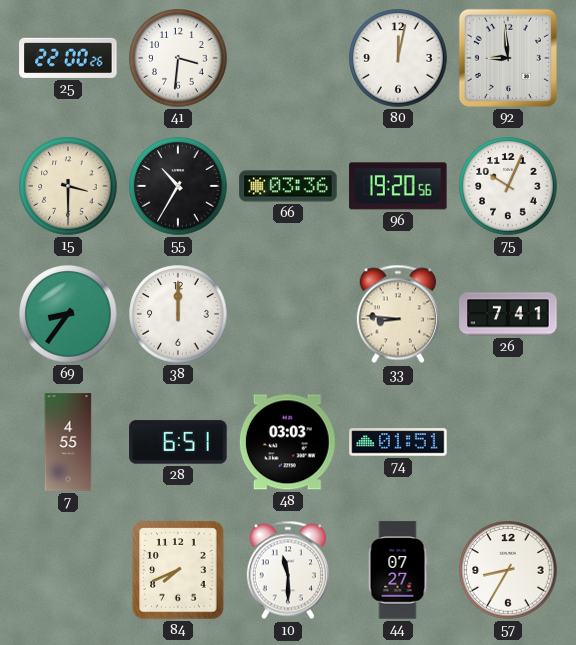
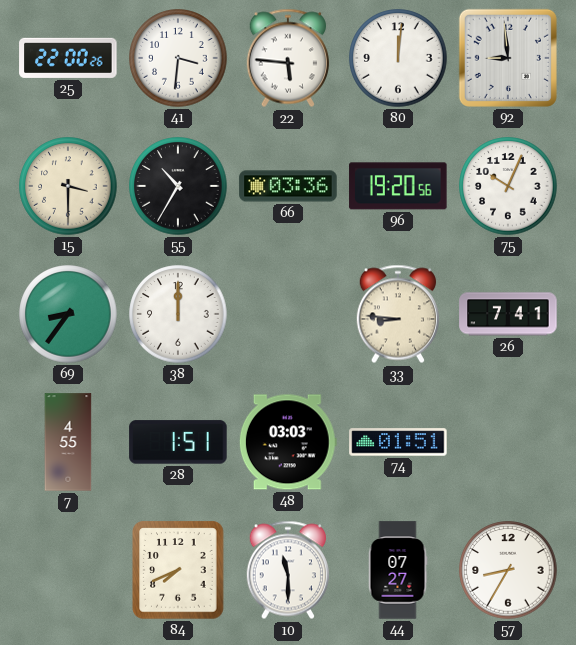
22: none -> 5:46 (288, 58)
80: 12:02 -> 12:01 (398, 58)
28: 6:51 -> 1:51 (178, 442)
